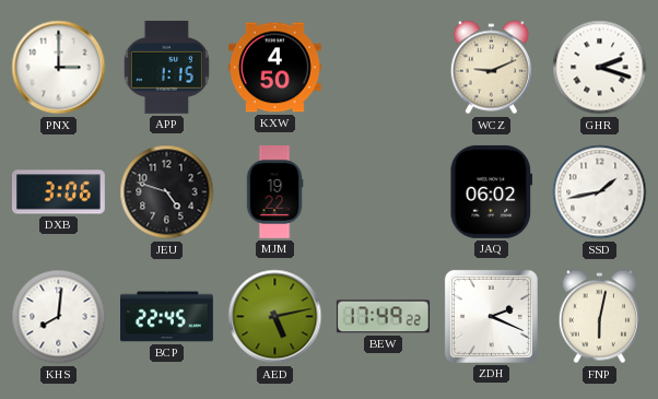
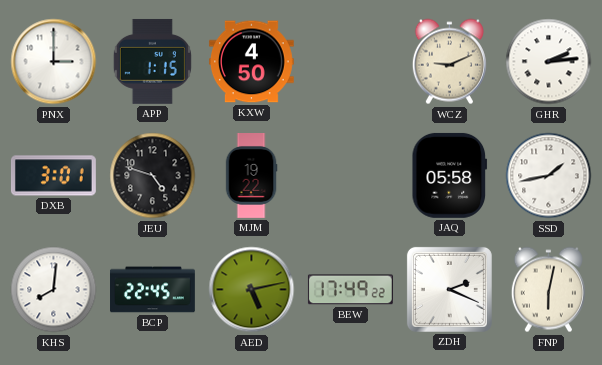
GHR: 2:18 -> 2:14 (549, 62)
DXB: 3:06 -> 3:01 (53, 176)
JAQ: 06:02 -> 05:58 (449, 175)
